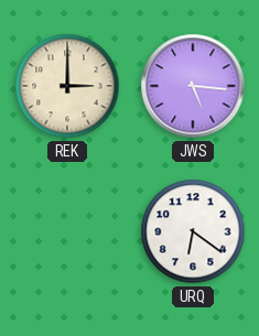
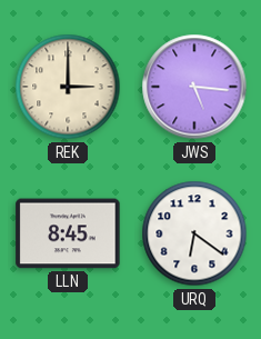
LLN: none -> 8:45 (68, 233)
